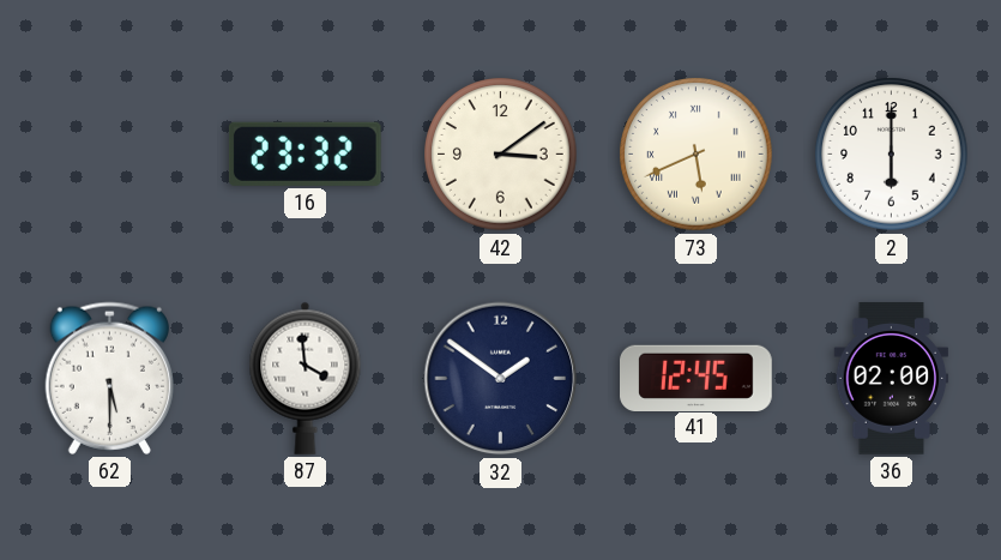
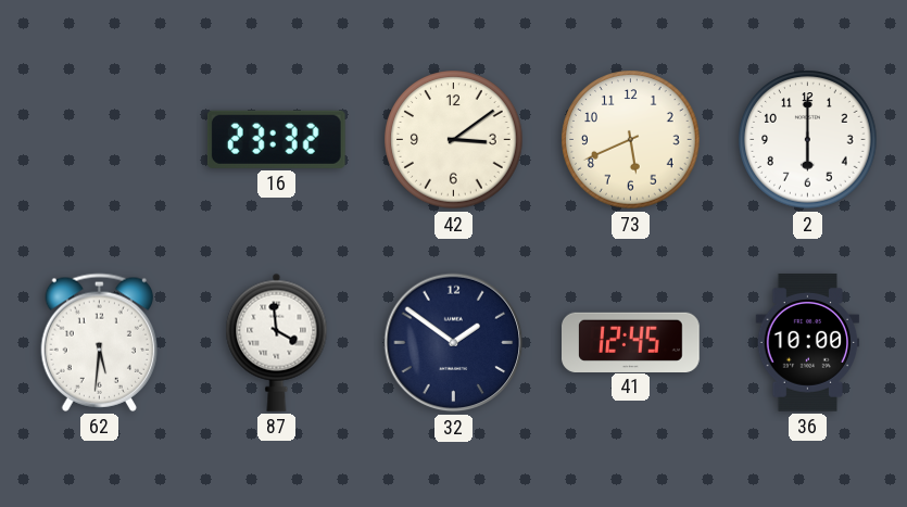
73 numerals: Roman -> Arabic (631, 140)
62: 5:30 -> 5:31 (99, 342)
36: 02:00 -> 10:00 (808, 343)
